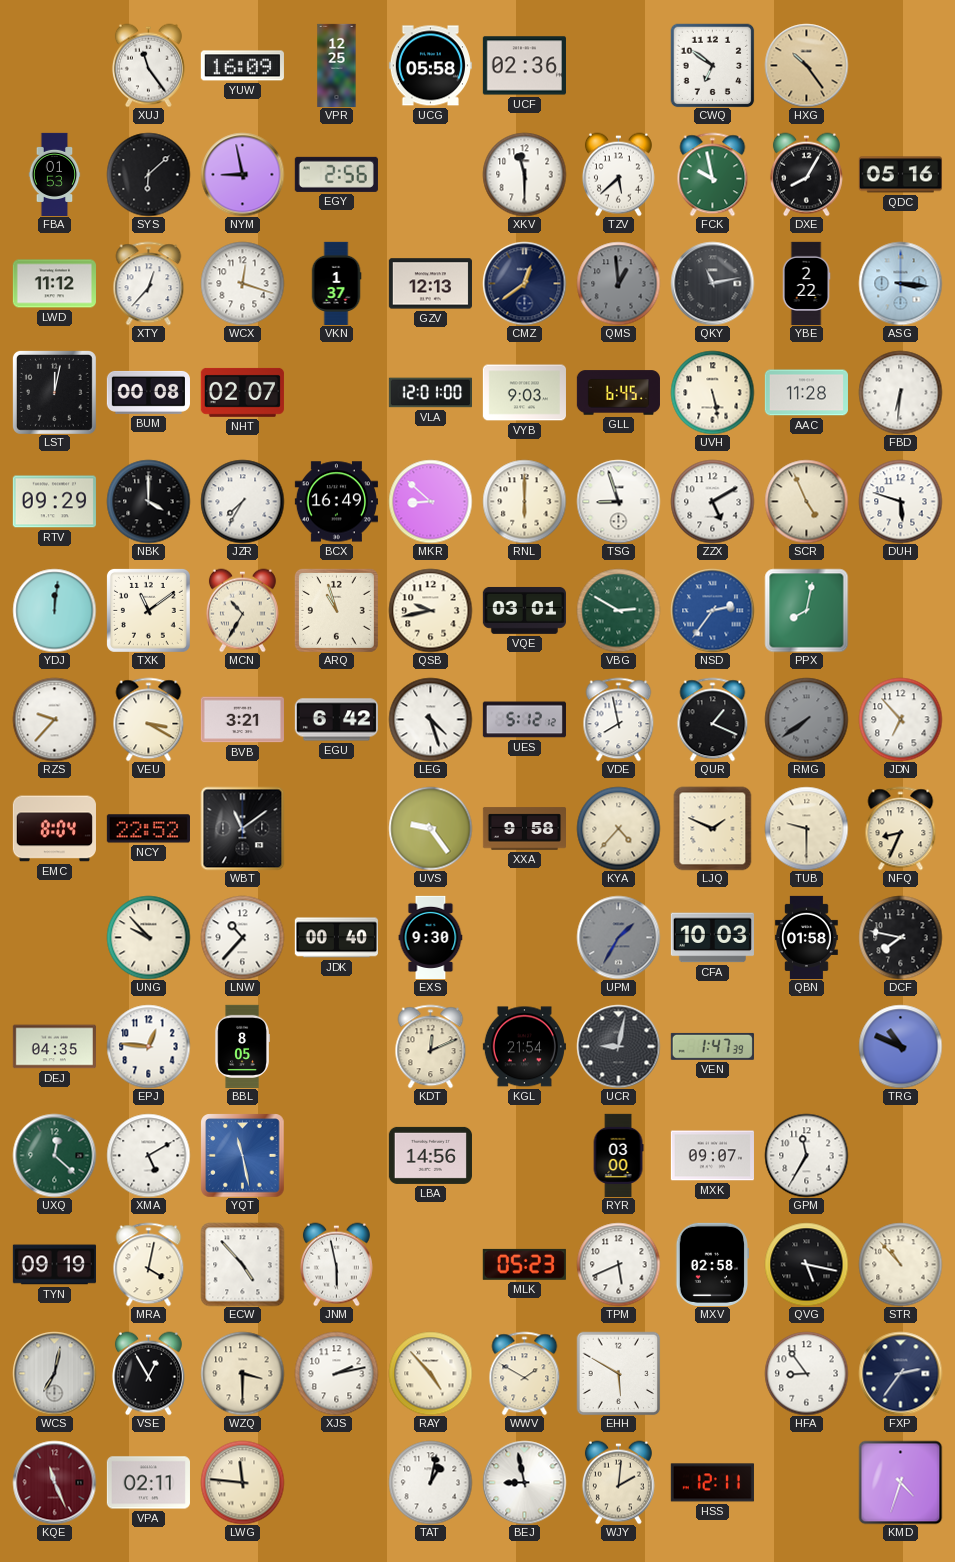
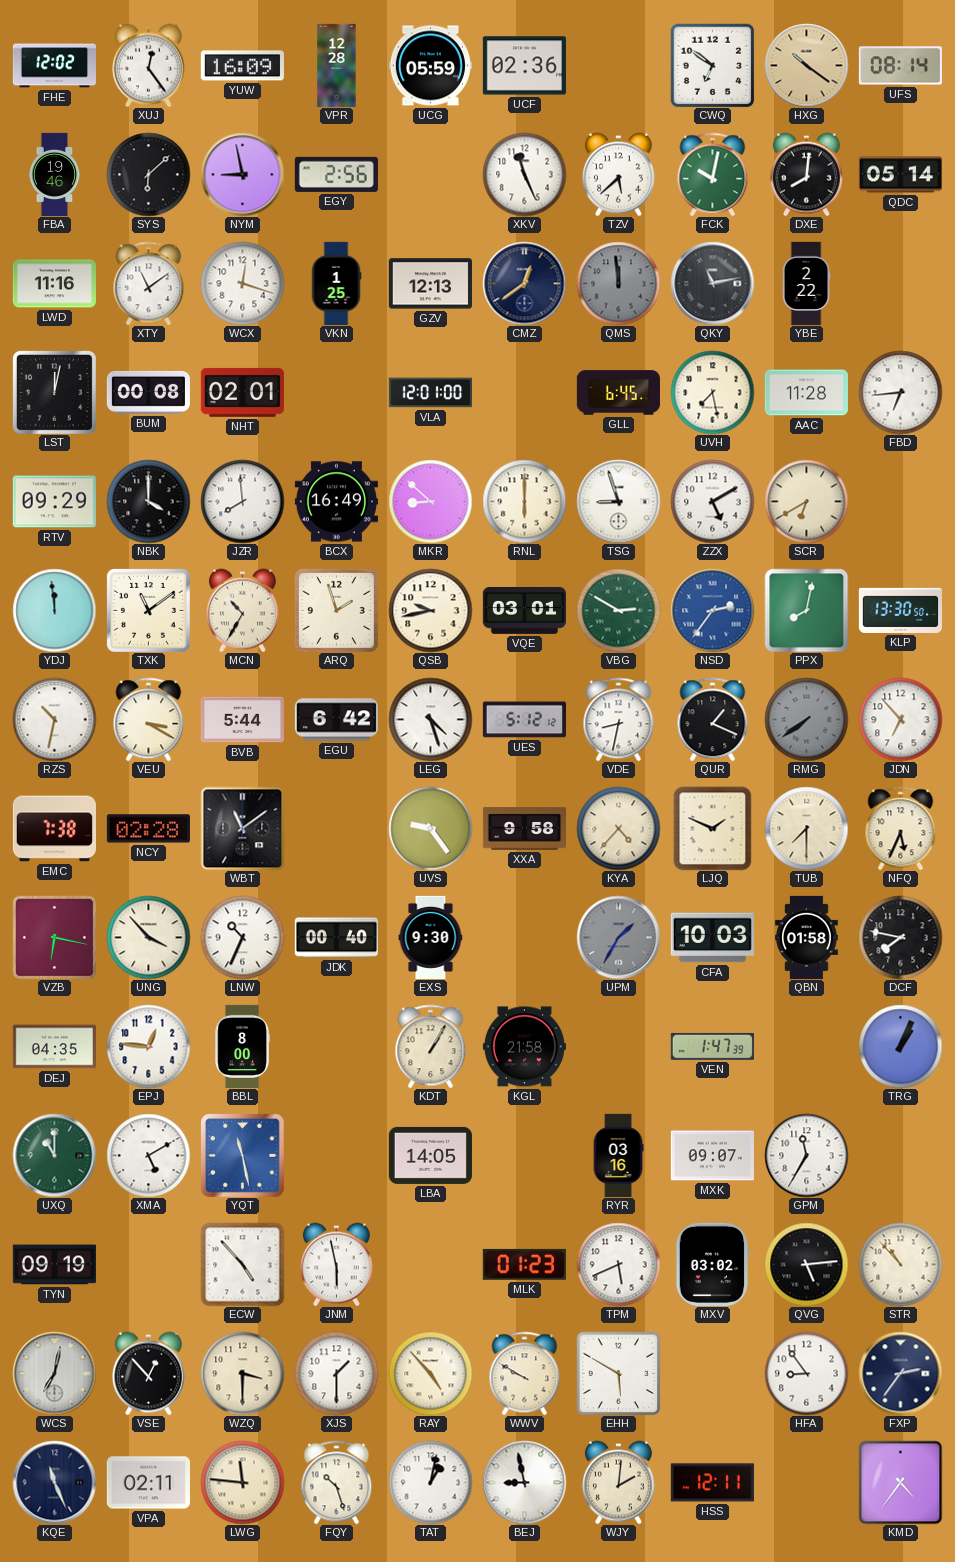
FHE: none -> 12:02 (54, 66)
XUJ: 11:24 -> 12:24 (148, 65)
VPR: 12:25 -> 12:28 (337, 65)
UCG: 05:58 -> 05:59 (430, 66)
HXG: 10:24 -> 10:21 (806, 65)
UFS: none -> 08:14 (900, 66)
FBA: 01:53 -> 19:46 (55, 174)
XKV: 11:30 -> 11:26 (524, 174)
FCK: 9:58 -> 10:02 (713, 174)
DXE: 8:05 -> 8:01 (806, 174)
QDC: 05:16 -> 05:14 (900, 175)
LWD: 11:12 -> 11:16 (54, 284)
XTY: 12:37 -> 11:09 (149, 283)
VKN: 1:37 -> 1:25 (336, 283)
QMS: 12:59 -> 11:59 (618, 283)
ASG: 3:16 -> none (900, 283)
NHT: 02:07 -> 02:01 (242, 392)
VYB: 9:03 -> none (524, 393)
UVH: 5:28 -> 7:28 (712, 392)
FBD: 6:31 -> 6:44 (900, 392)
JZR: 7:35 -> 7:59 (242, 501)
SCR: 4:56 -> 6:40 (806, 501)
DUH: 5:48 -> none (900, 501)
YDJ: 12:01 -> 11:59 (54, 610)
ARQ: 10:57 -> 1:57 (336, 610)
KLP: none -> 13:30 (900, 610)
RZS: 9:37 -> 10:32 (54, 719)
BVB: 3:21 -> 5:44 (242, 720)
VDE: 7:58 -> 8:32 (619, 719)
EMC: 8:04 -> 7:38 (54, 829)
NCY: 22:52 -> 02:28 (148, 829)
TUB: 9:30 -> 7:30 (806, 828)
NFQ: 8:34 -> 5:34 (901, 828)
VZB: none -> 6:17 (54, 937)
UNG: 9:53 -> 3:53 (148, 937)
LNW: 10:37 -> 10:34 (242, 937)
BBL: 8:05 -> 8:00 (242, 1046)
KDT: 12:11 -> 1:05 (431, 1046)
KGL: 21:54 -> 21:58 (524, 1047)
UCR: 9:02 -> none (618, 1046)
TRG: 10:49 -> 1:04 (900, 1046)
UXQ: 12:22 -> 11:00 (54, 1155)
LBA: 14:56 -> 14:05 (430, 1155)
RYR: 03:00 -> 03:16 (618, 1155)
MRA: 4:02 -> none (149, 1264)
MLK: 05:23 -> 01:23 (524, 1264)
MXV: 02:58 -> 03:02 (712, 1264)
QVG: 5:17 -> 5:14 (806, 1264)
VSE: 12:55 -> 12:53 (148, 1373)
XJS: 2:13 -> 1:30 (336, 1373)
WWV: 1:50 -> 9:50 (525, 1373)
KQE dial: burgundy -> navy (54, 1482)
FQY: none -> 10:27 (337, 1482)
KMD: 4:33 -> 4:36 (900, 1482)
